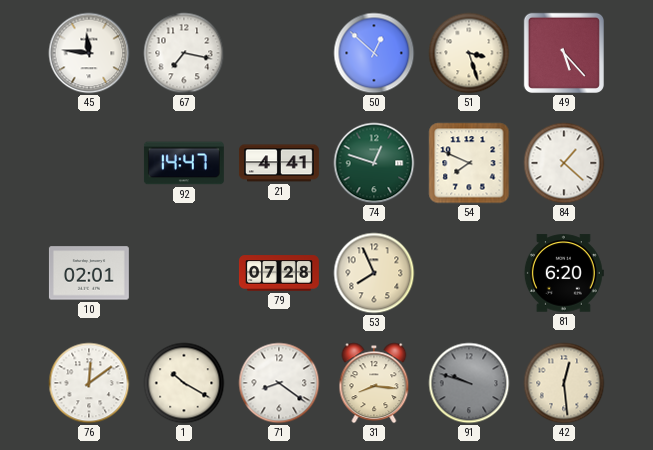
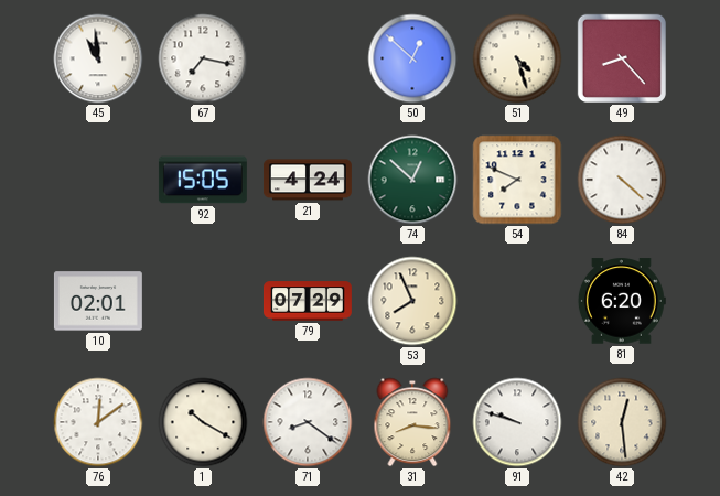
45: 11:46 -> 10:59 (98, 58)
51: 3:27 -> 4:27 (517, 58)
49: 5:23 -> 8:23 (622, 58)
92: 14:47 -> 15:05 (203, 180)
21: 4:41 -> 4:24 (308, 180)
74: 12:48 -> 12:52 (412, 180)
84: 1:22 -> 4:22 (622, 180)
79: 07:28 -> 07:29 (308, 301)
91 dial: grey -> white (517, 422)
